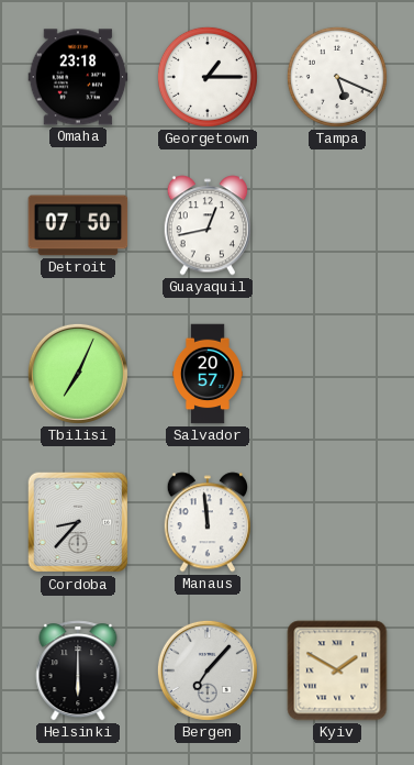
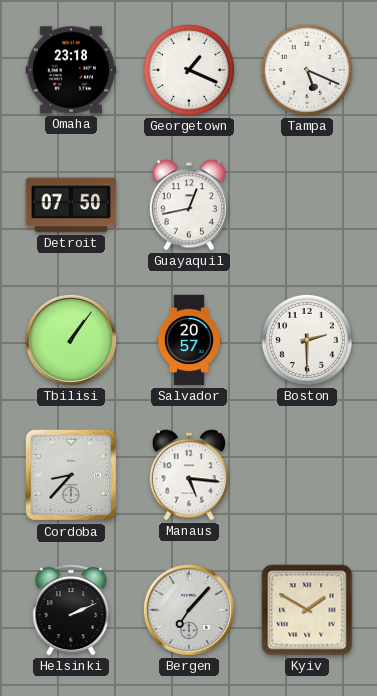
Georgetown: 1:15 -> 1:19 (189, 70)
Tbilisi: 7:04 -> 1:06 (71, 340)
Boston: none -> 2:30 (307, 340)
Manaus: 11:59 -> 5:16 (188, 475)
Helsinki: 6:00 -> 2:11 (71, 610)
